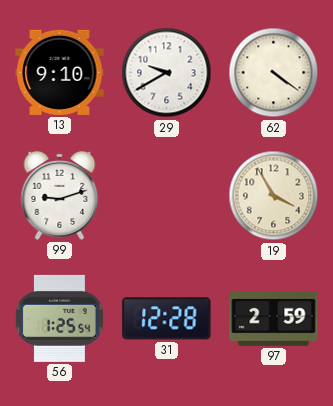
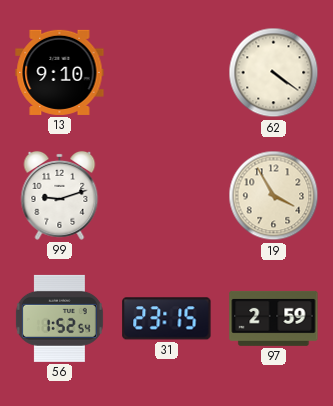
29: 9:40 -> none (167, 73)
56: 1:25 -> 1:52 (59, 318)
31: 12:28 -> 23:15 (167, 319)
